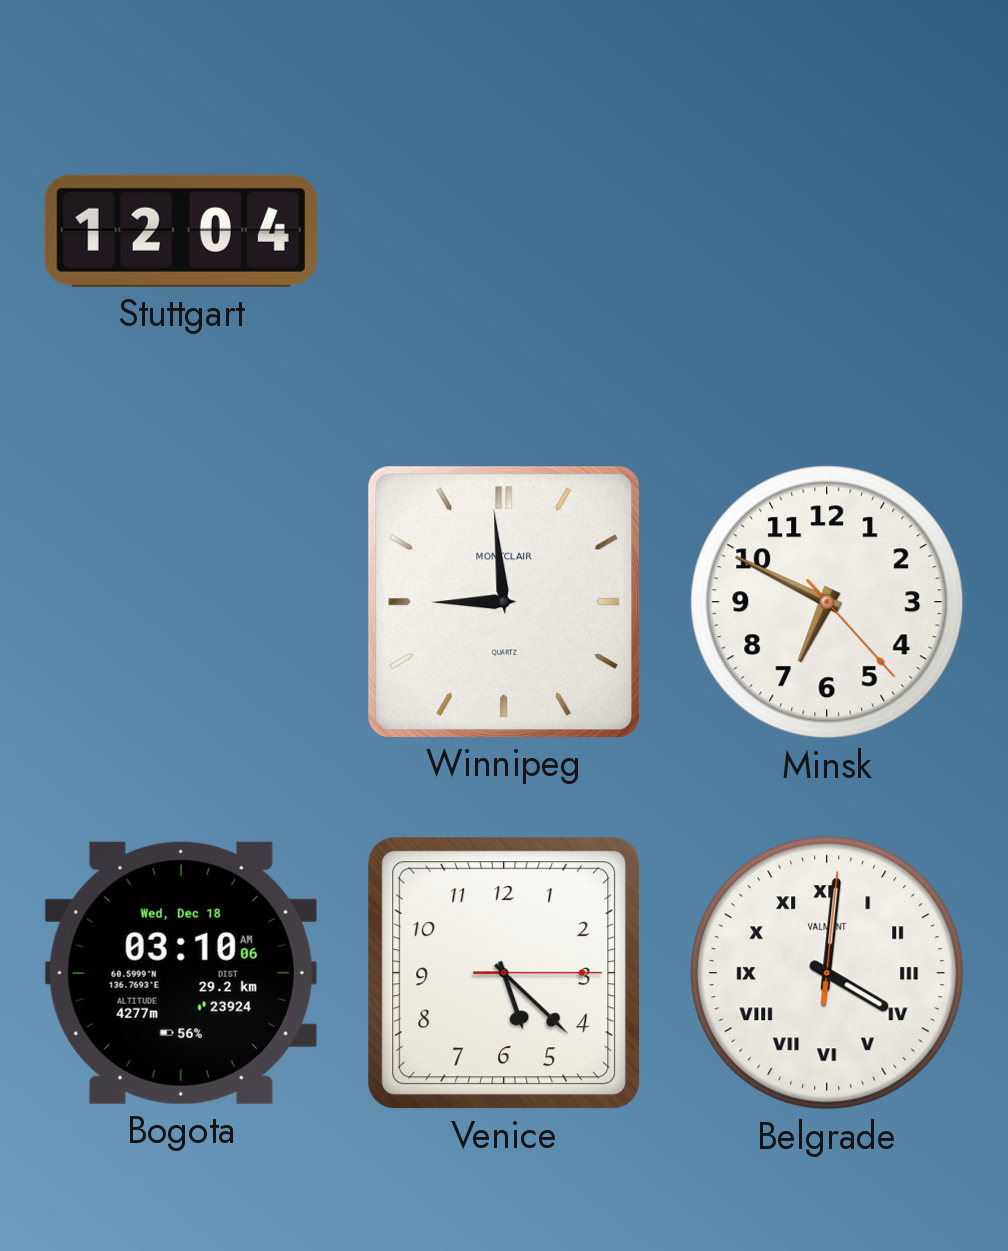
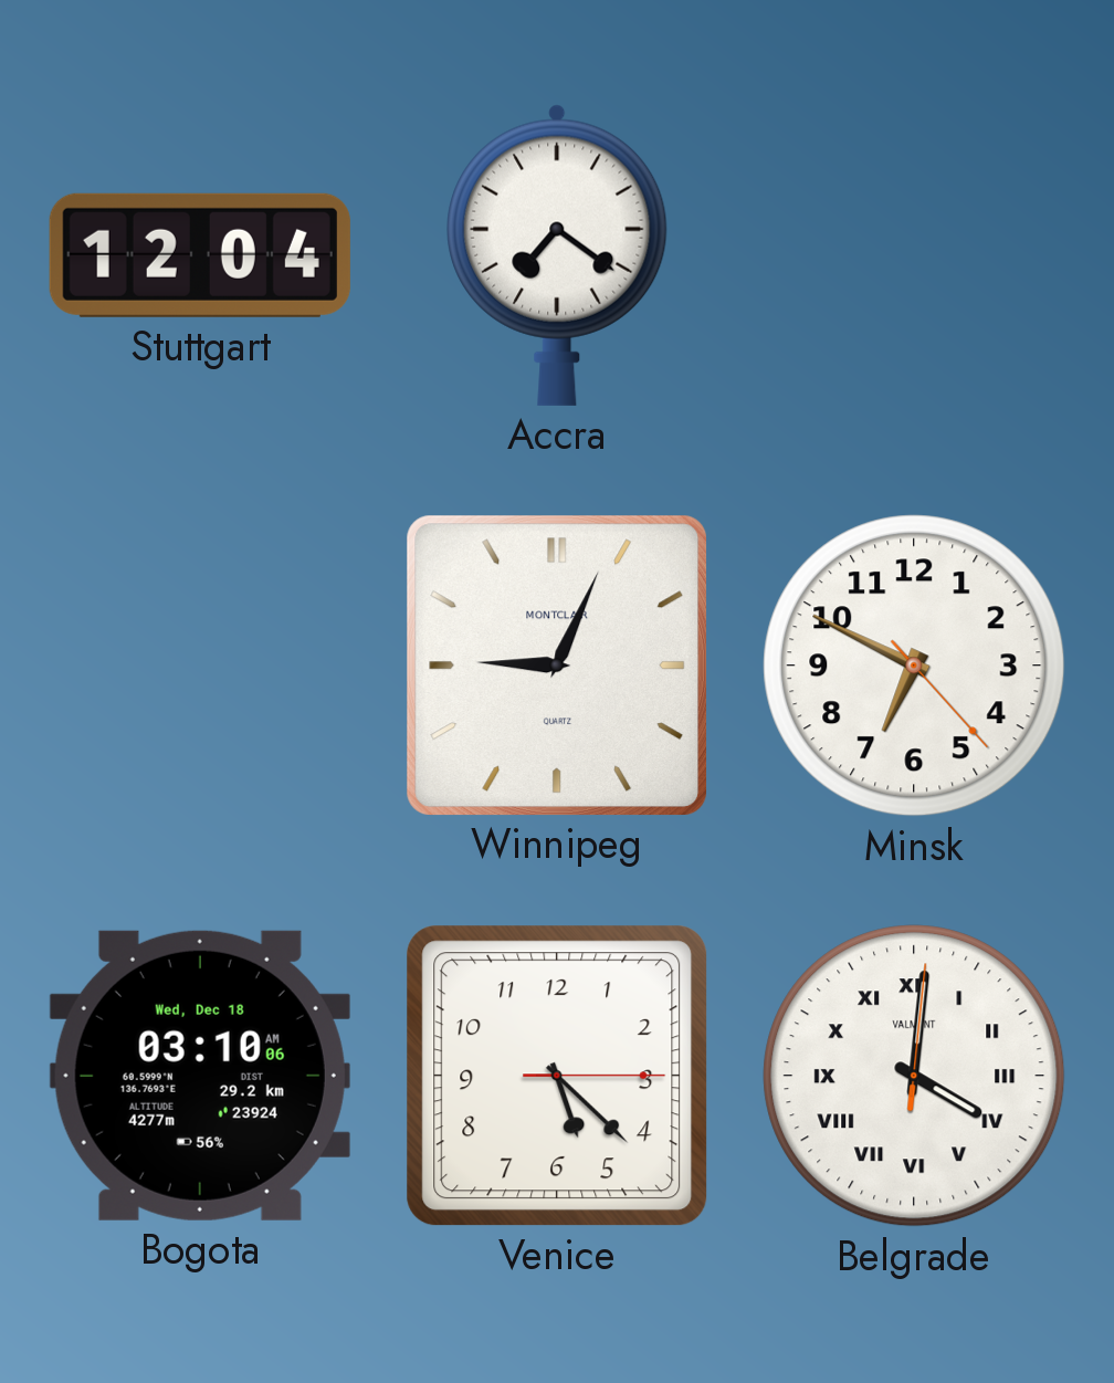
Accra: none -> 7:21 (557, 255)
Winnipeg: 8:59 -> 9:04 (556, 664)
